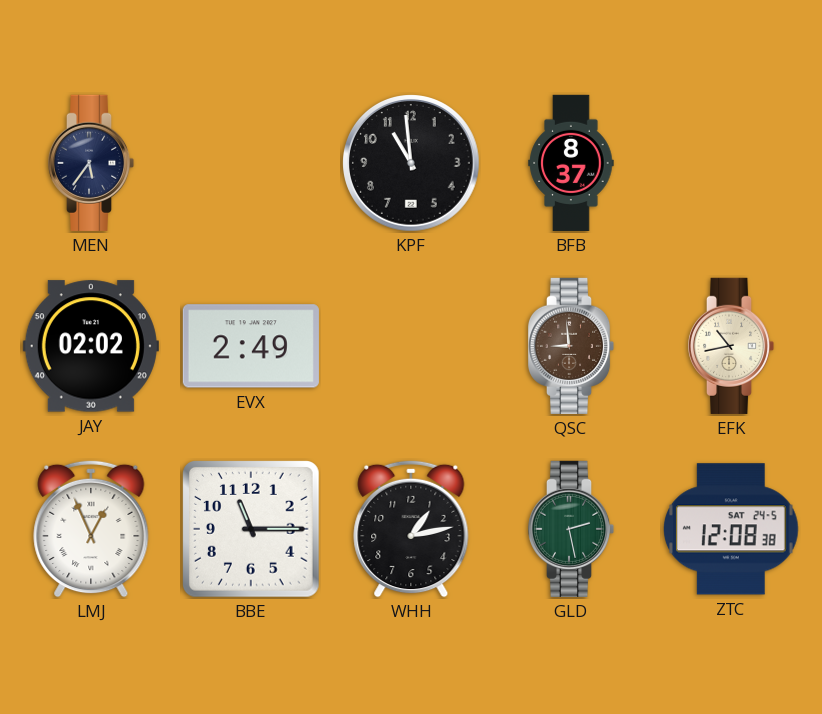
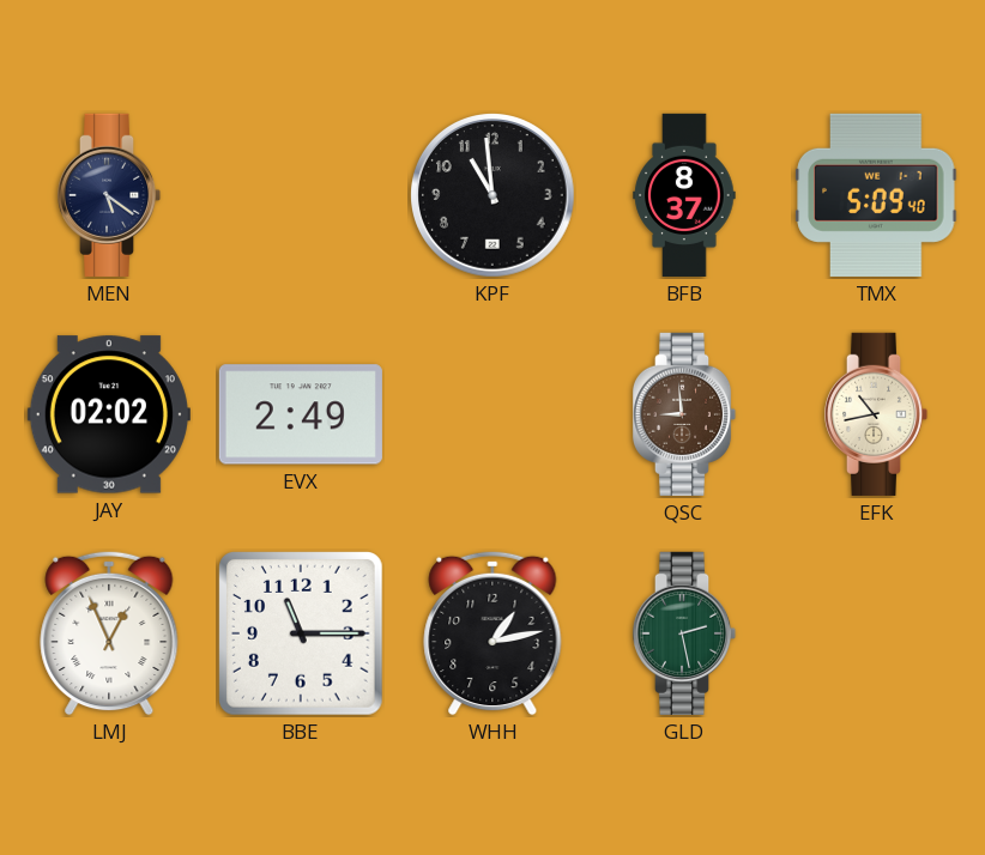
MEN: 5:36 -> 5:21 (109, 195)
TMX: none -> 5:09 (876, 195)
ZTC: 12:08 -> none (732, 529)
